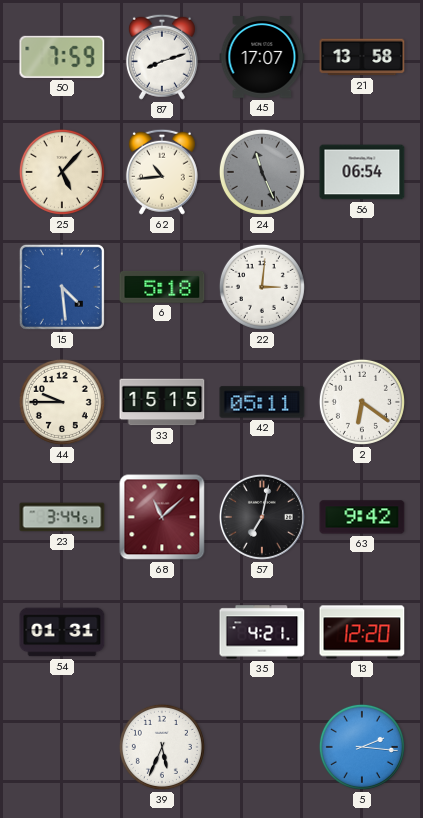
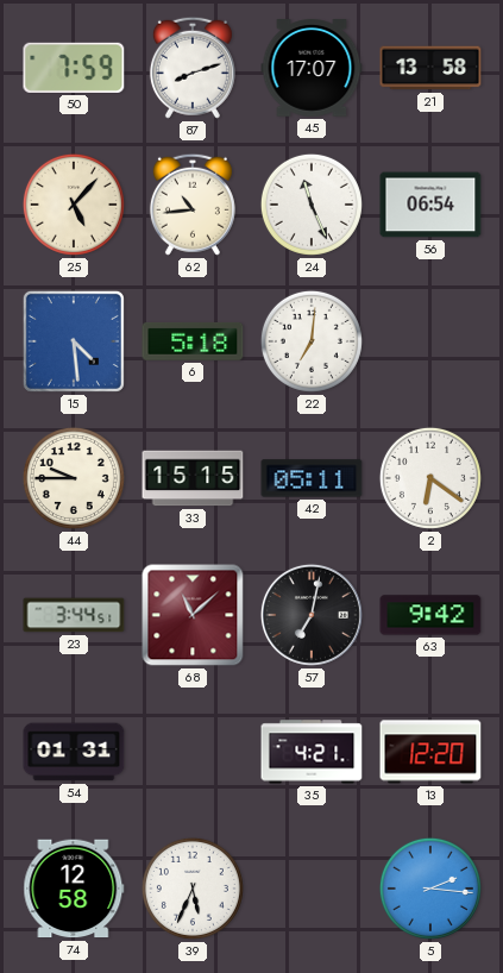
24 dial: grey -> white (312, 205)
22: 3:01 -> 7:01 (312, 341)
74: none -> 12:58 (74, 889)
